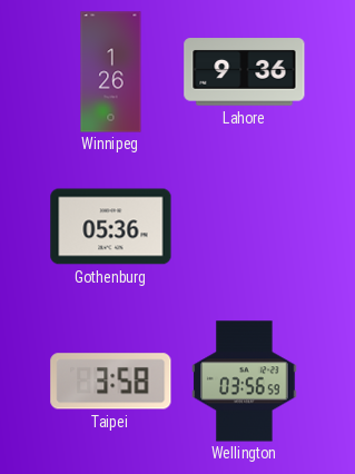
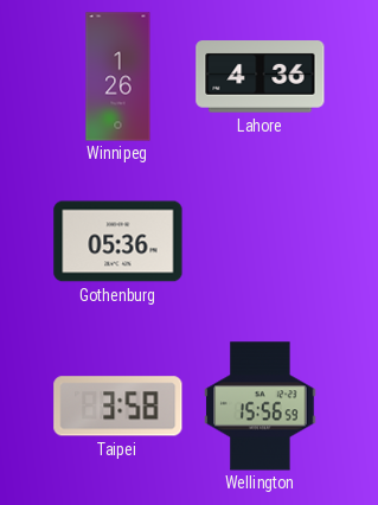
Lahore: 9:36 -> 4:36 (261, 77)
Wellington: 03:56 -> 15:56 (261, 407)
